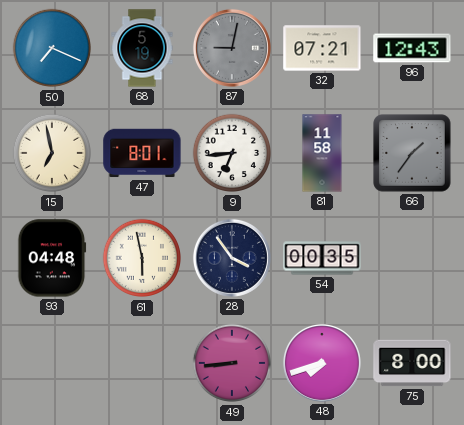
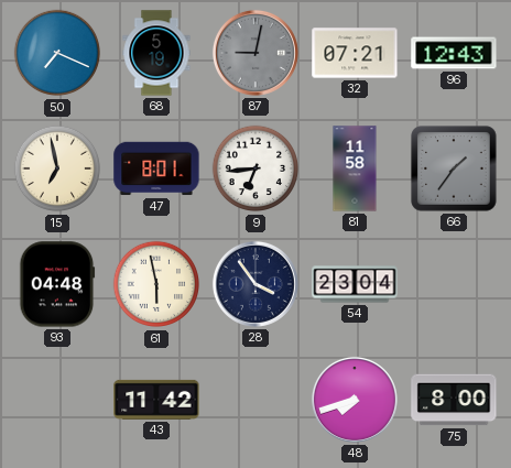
54: 00:35 -> 23:04 (355, 284)
43: none -> 11:42 (156, 400)
49: 8:44 -> none (232, 363)
